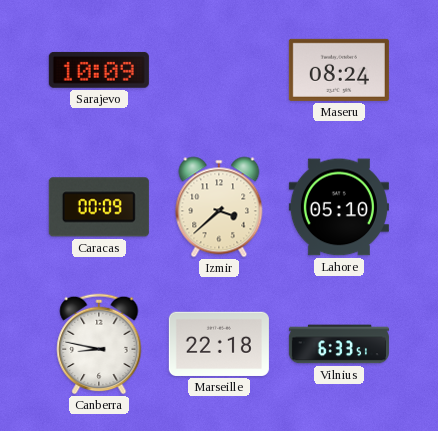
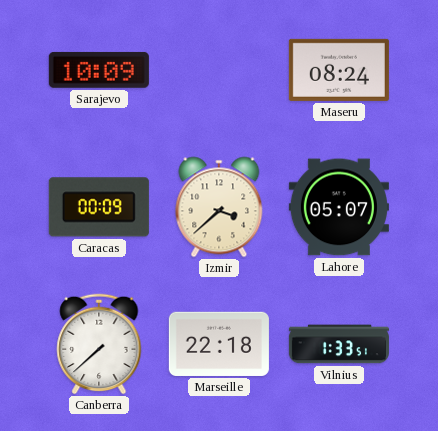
Lahore: 05:10 -> 05:07 (339, 207)
Canberra: 8:47 -> 7:38 (99, 344)
Vilnius: 6:33 -> 1:33 (339, 344)
